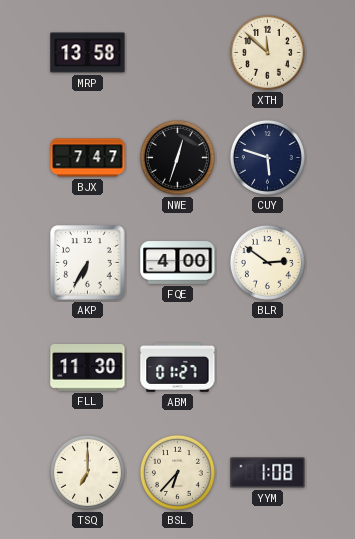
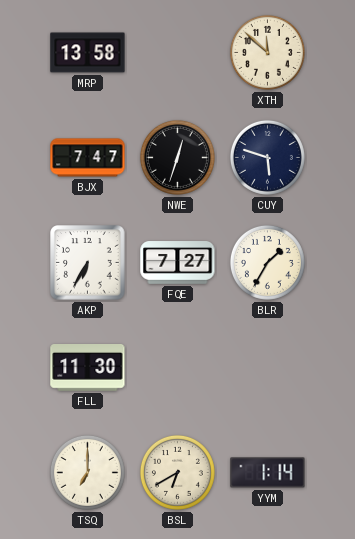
FQE: 4:00 -> 7:27 (178, 263)
BLR: 2:51 -> 1:35 (267, 262)
ABM: 01:27 -> none (178, 368)
BSL: 6:37 -> 6:40 (177, 472)
YYM: 1:08 -> 1:14 (268, 473)
